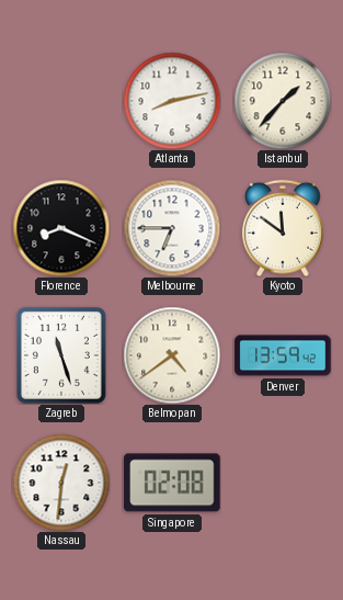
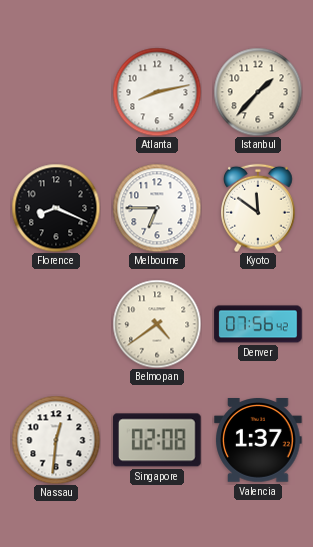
Zagreb: 11:27 -> none (61, 355)
Denver: 13:59 -> 07:56 (258, 324)
Valencia: none -> 1:37 (258, 441)
